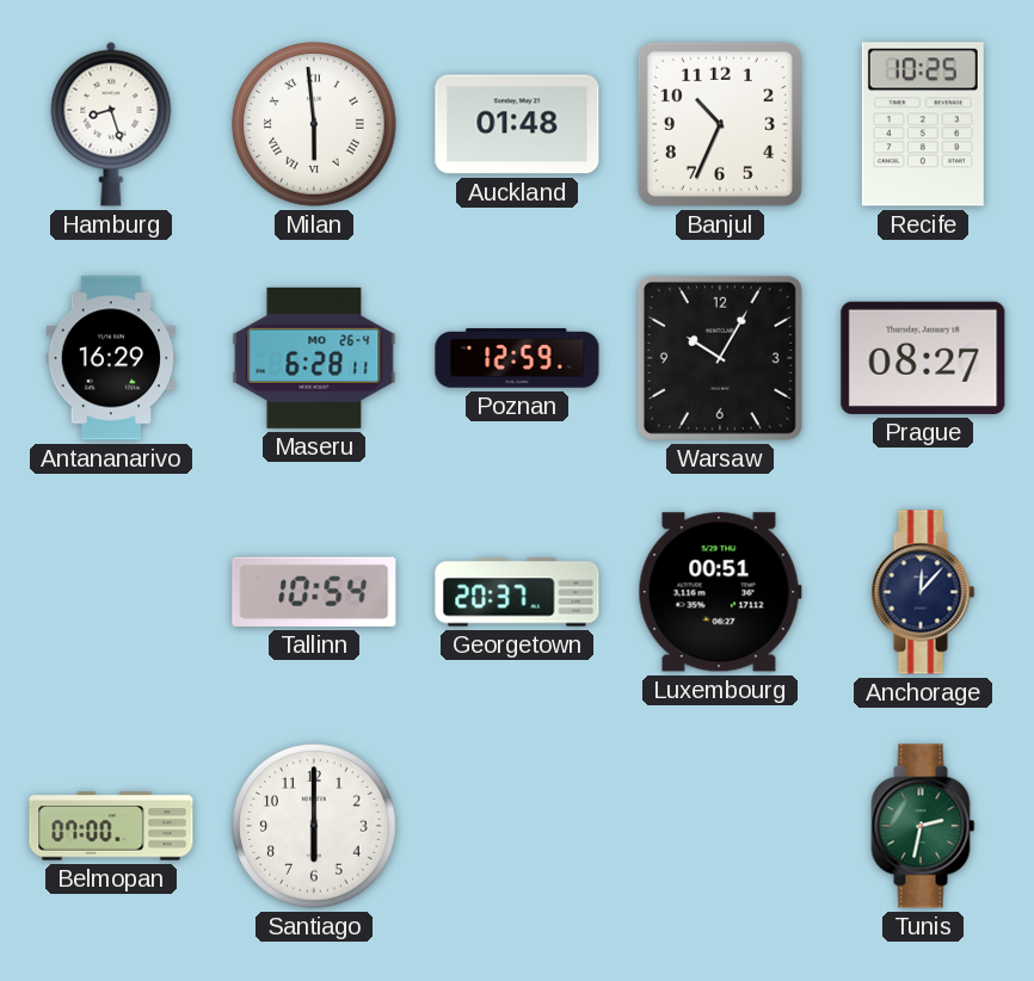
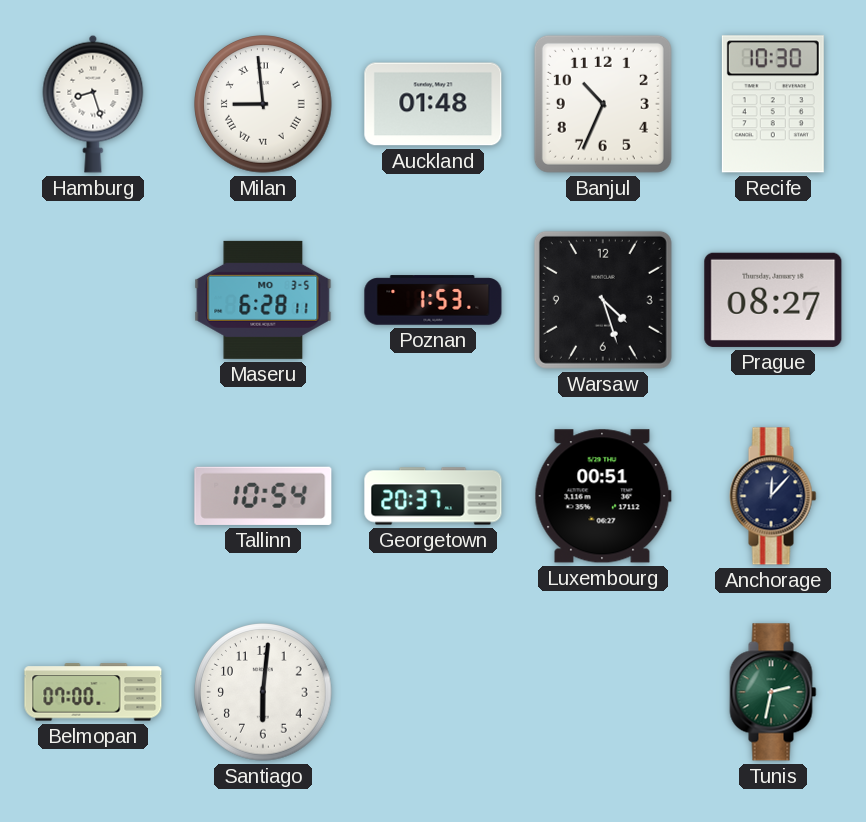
Milan: 5:59 -> 8:59 (263, 104)
Recife: 10:25 -> 10:30 (773, 104)
Antananarivo: 16:29 -> none (111, 358)
Maseru date: MO 26-4 -> MO 3-5 (263, 300)
Poznan: 12:59 -> 1:53 (433, 300)
Warsaw: 10:05 -> 4:27 (603, 300)
Santiago: 6:00 -> 6:01 (263, 692)
